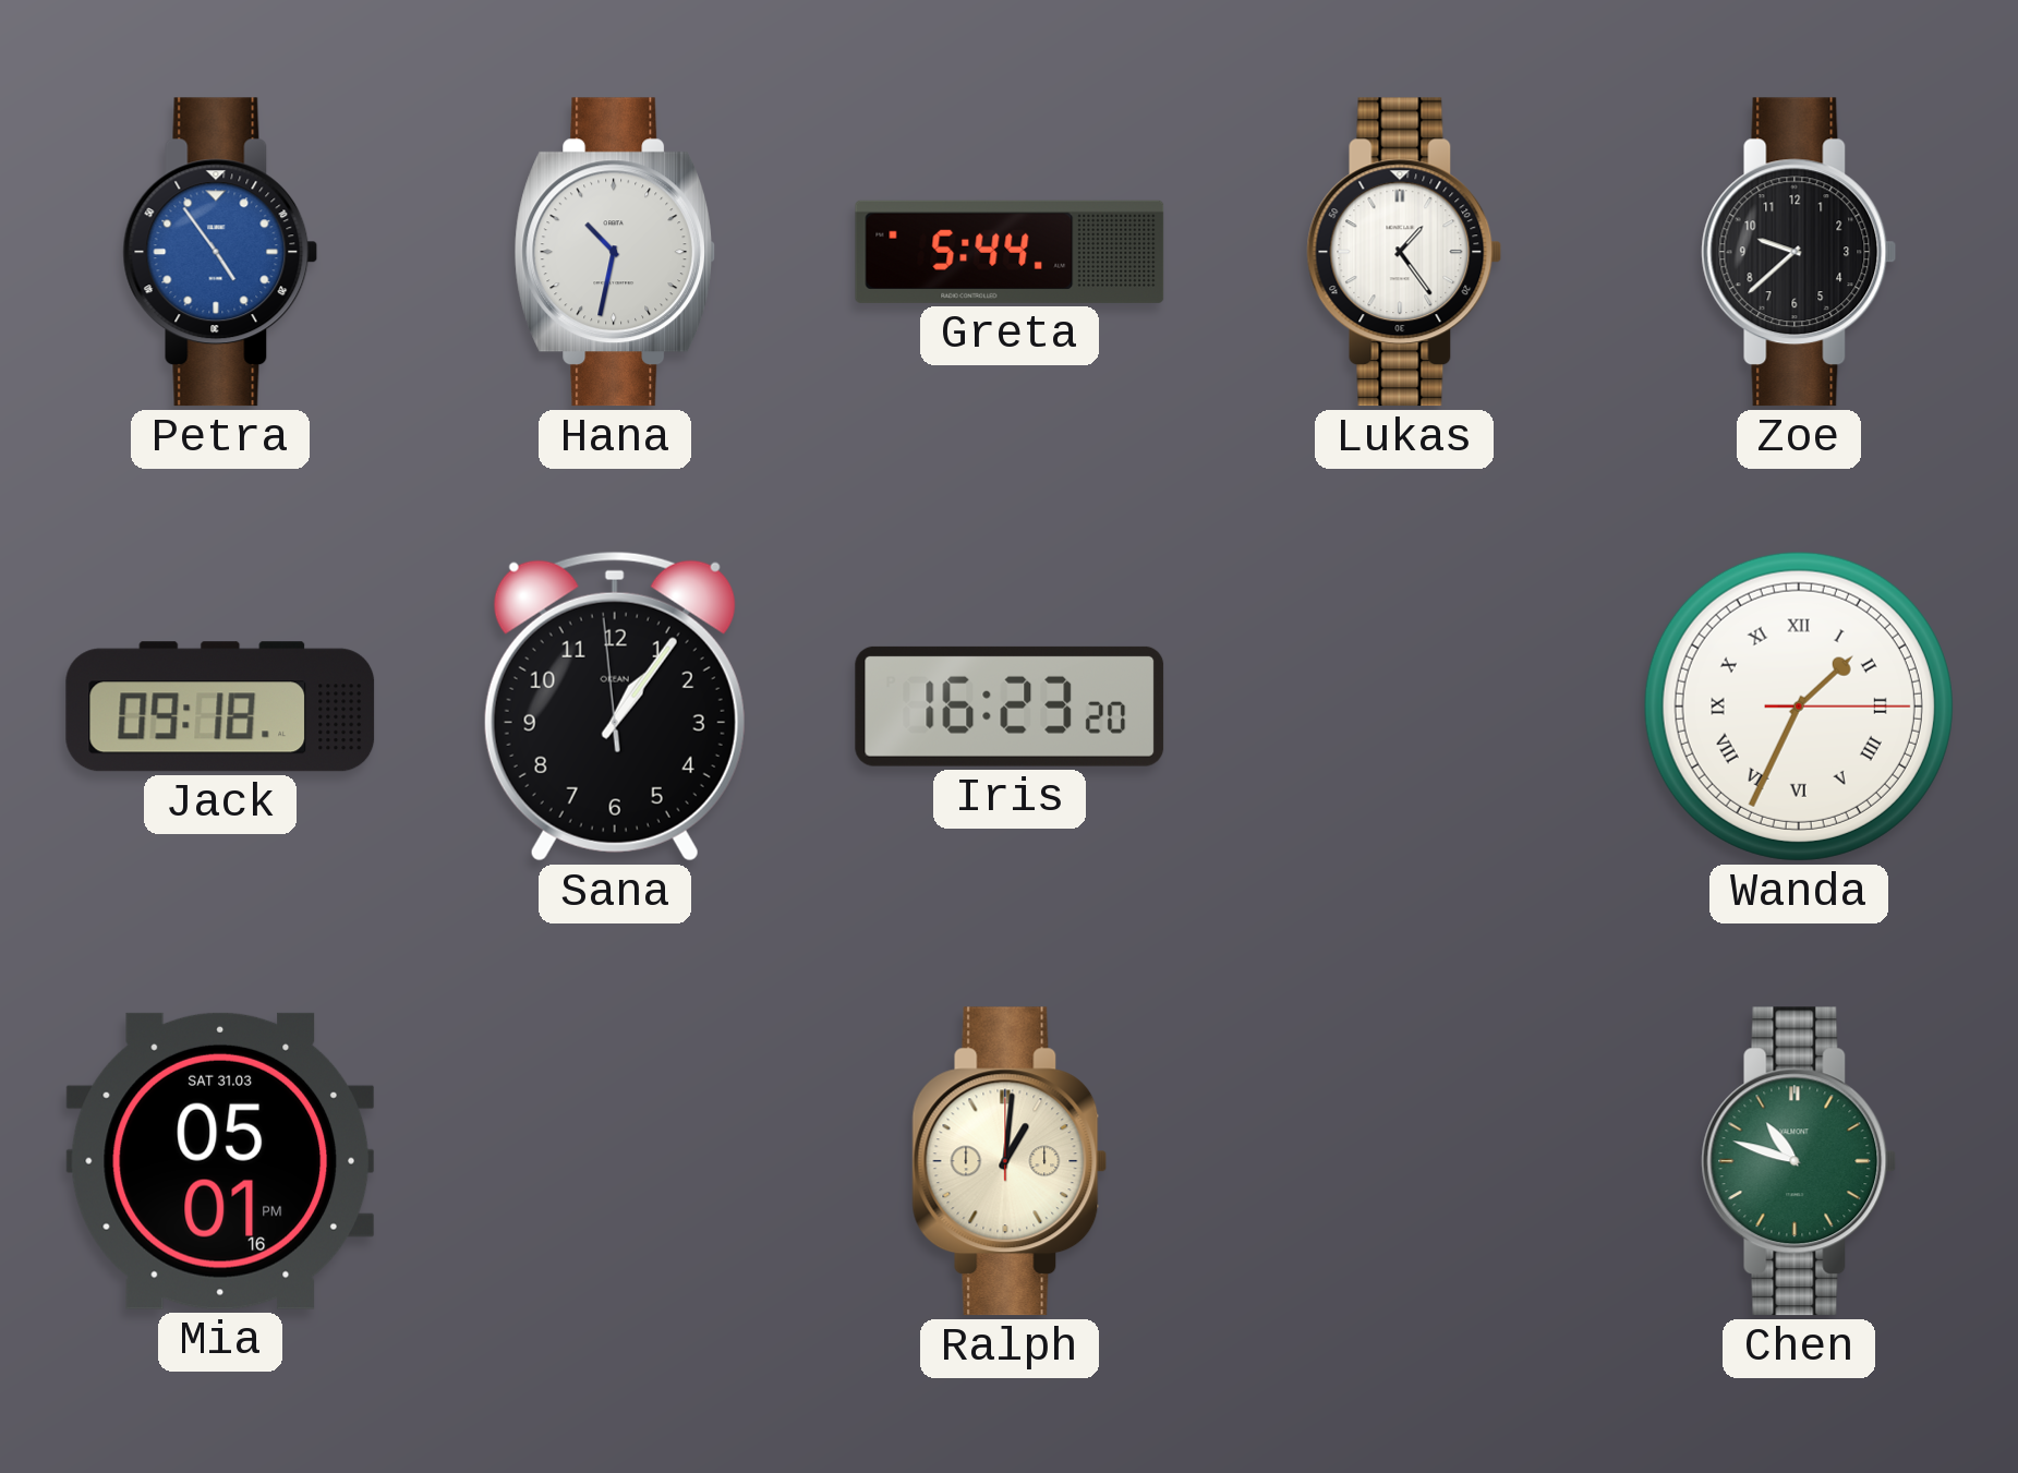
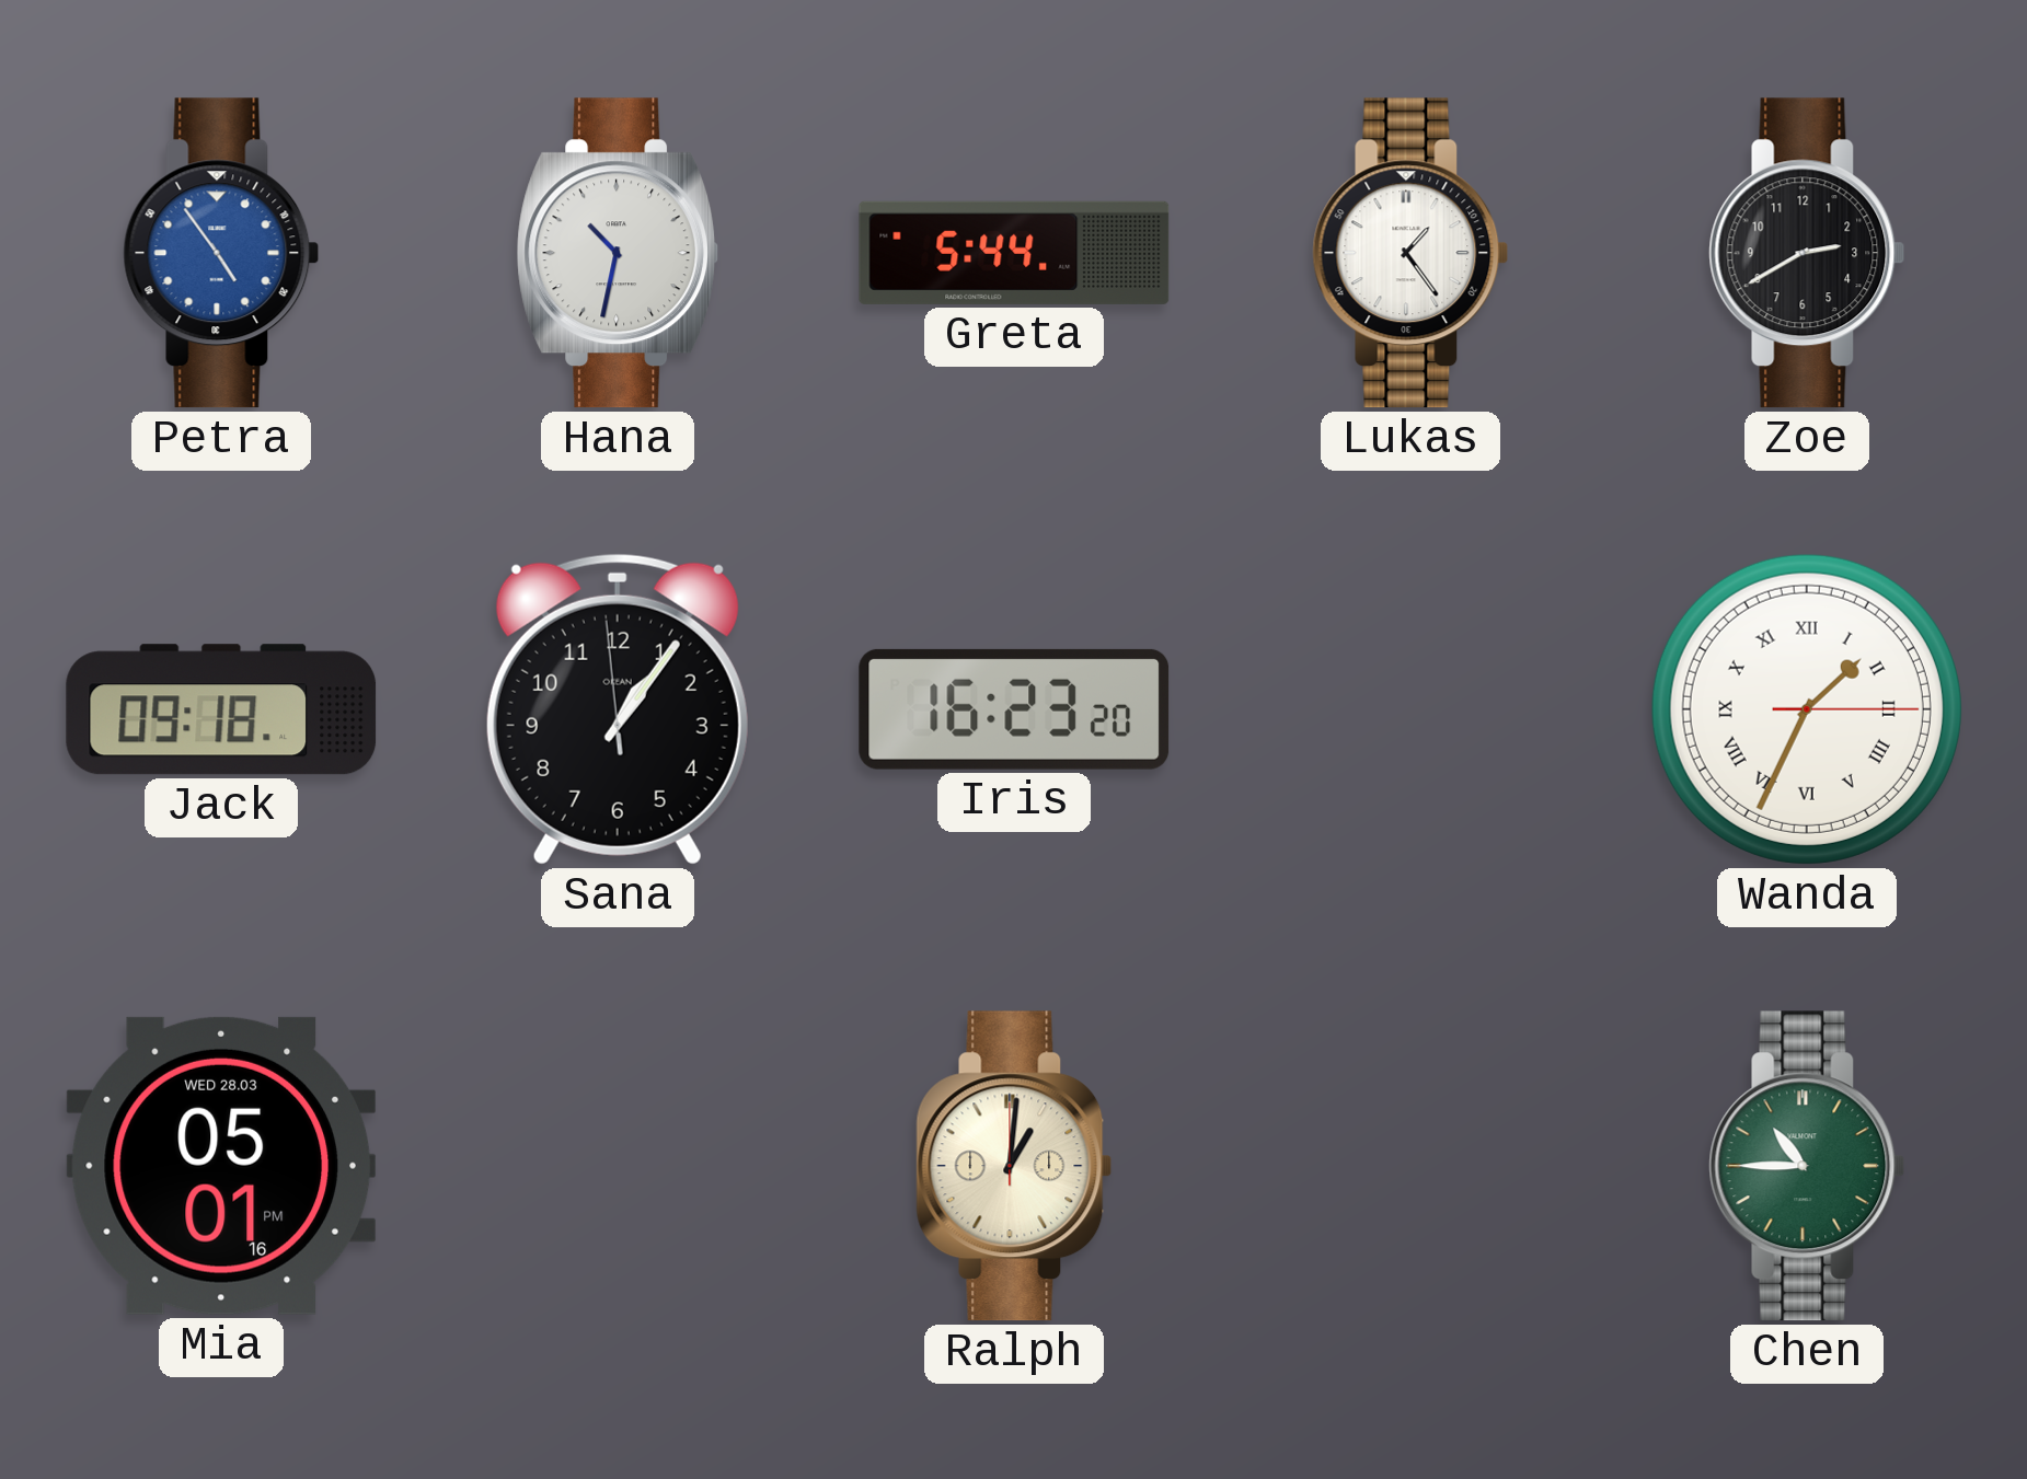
Zoe: 9:38 -> 2:40 (1807, 253)
Mia date: SAT 31.03 -> WED 28.03 (221, 1166)
Chen: 10:48 -> 10:45 (1807, 1166)
